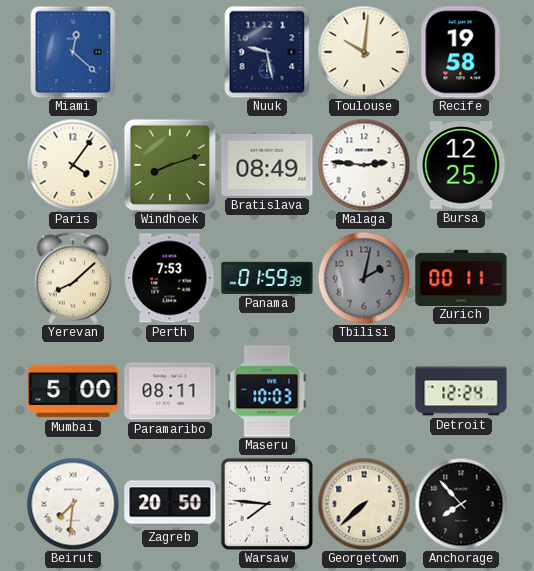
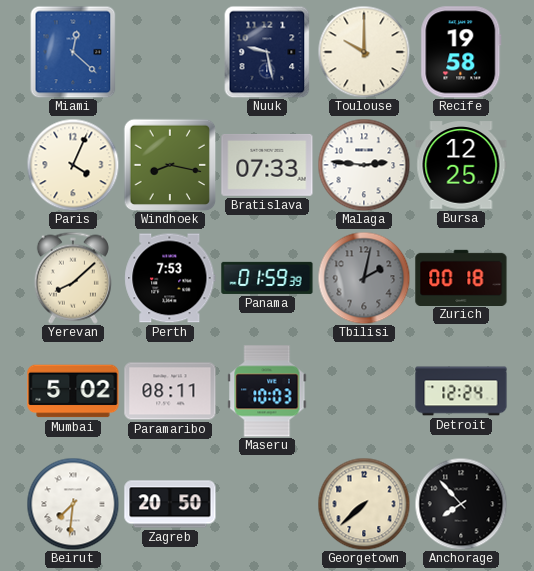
Toulouse: 10:01 -> 10:00 (364, 52)
Paris: 4:06 -> 4:04 (73, 165)
Windhoek: 8:12 -> 8:17 (170, 165)
Bratislava: 08:49 -> 07:33 (267, 165)
Zurich: 00:11 -> 00:18 (461, 277)
Mumbai: 5:00 -> 5:02 (73, 391)
Warsaw: 7:46 -> none (266, 503)
